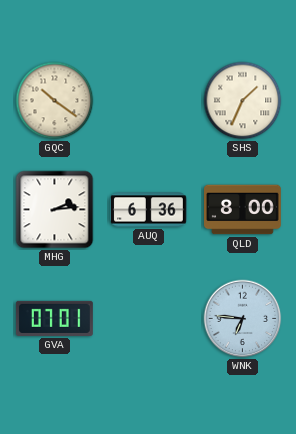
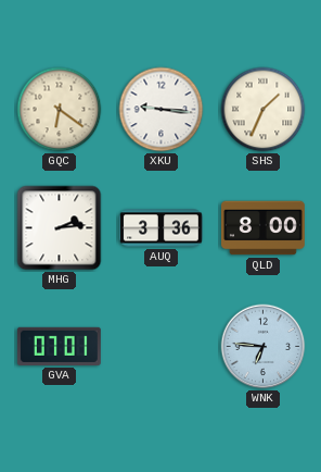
GQC: 10:21 -> 6:21 (60, 110)
XKU: none -> 9:16 (162, 110)
AUQ: 6:36 -> 3:36 (162, 228)
